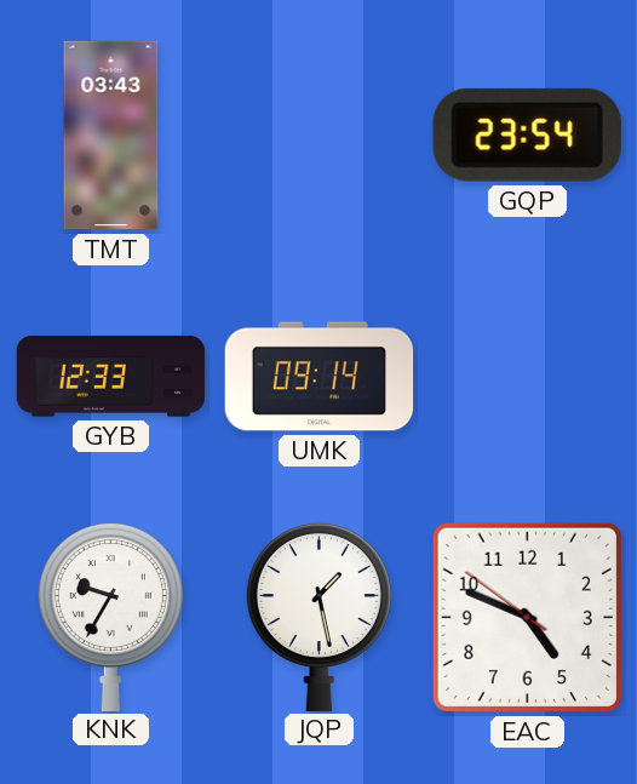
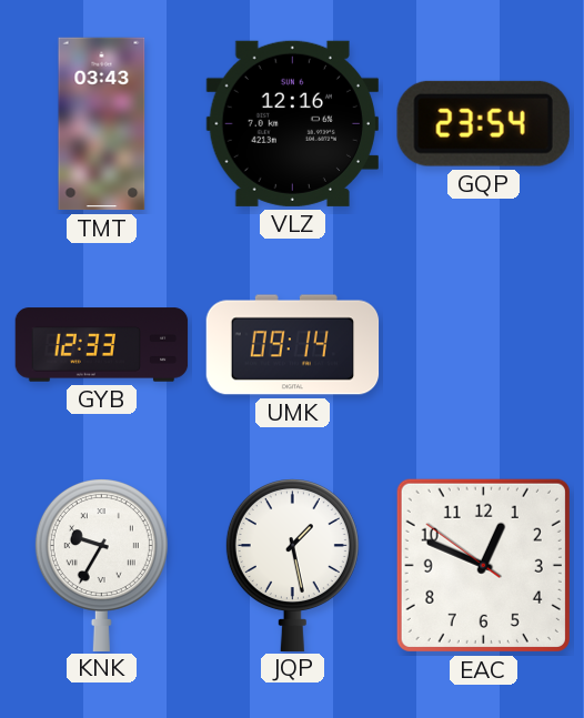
VLZ: none -> 12:16 (292, 123)
EAC: 4:48 -> 12:48 (483, 565)
